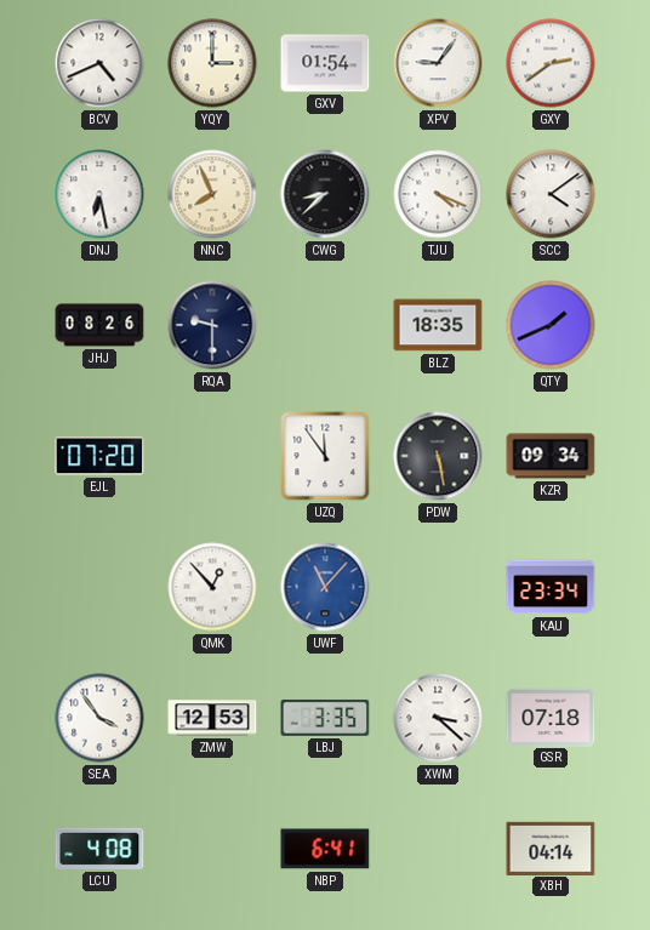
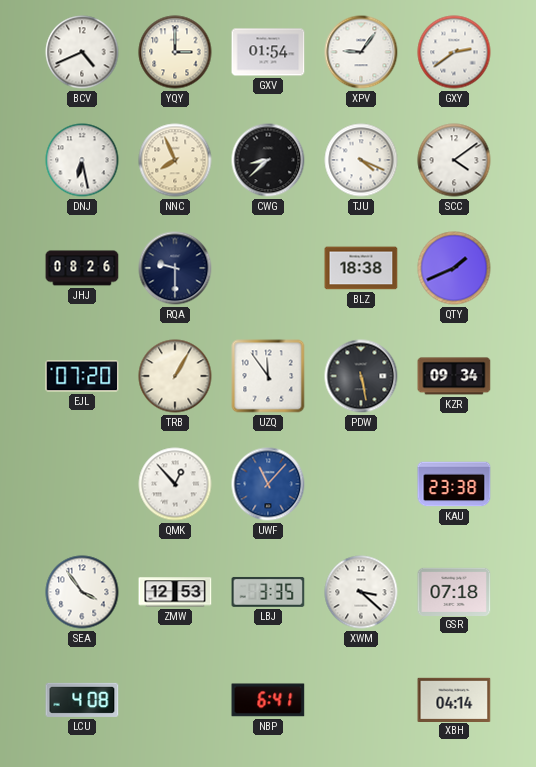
BLZ: 18:35 -> 18:38 (361, 268)
TRB: none -> 1:05 (175, 376)
KAU: 23:34 -> 23:38 (454, 484)
